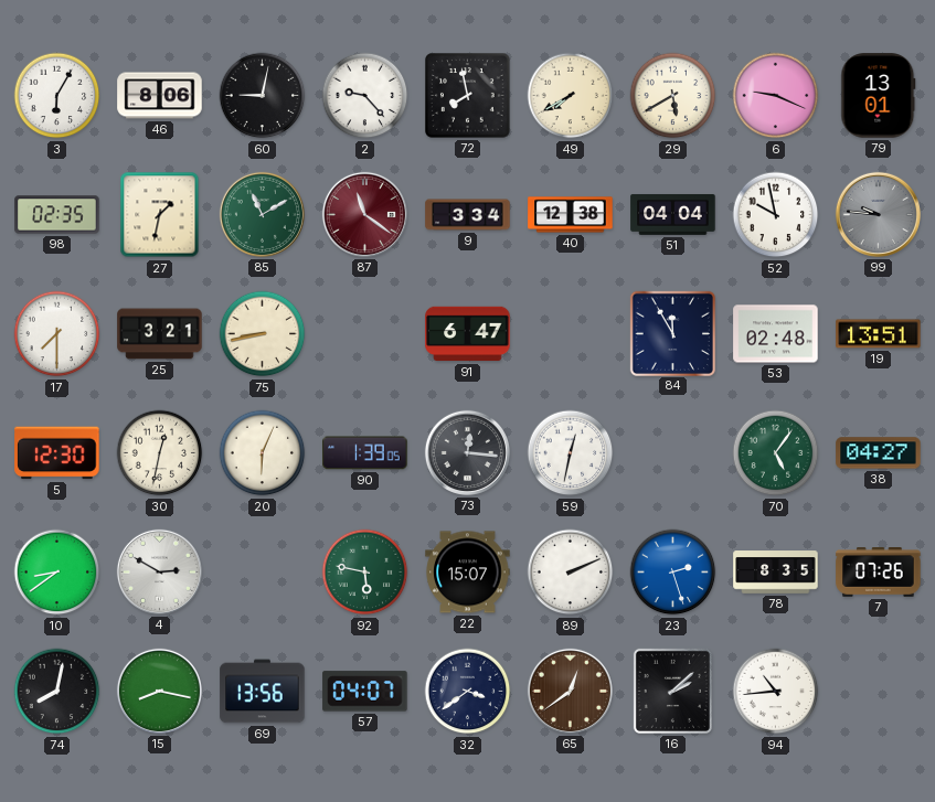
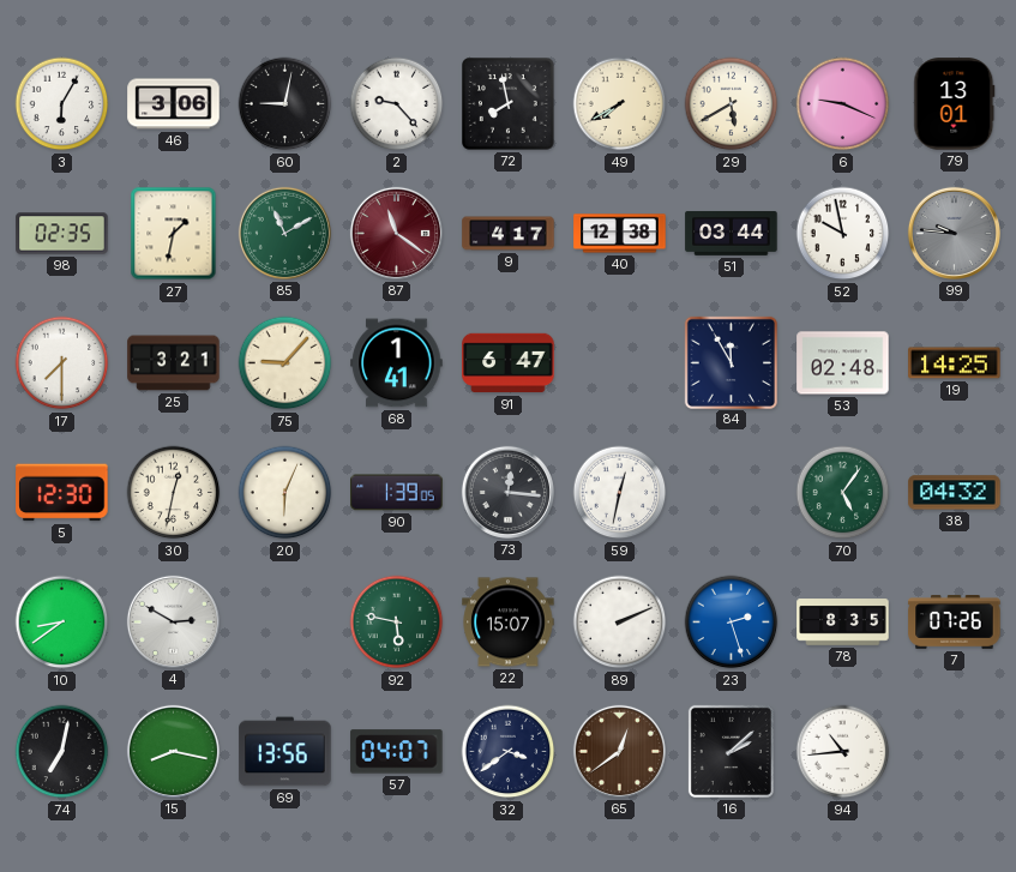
46: 8:06 -> 3:06 (174, 104)
9: 3:34 -> 4:17 (509, 234)
51: 04:04 -> 03:44 (732, 233)
75: 8:43 -> 9:07 (285, 363)
68: none -> 1:41 (397, 363)
19: 13:51 -> 14:25 (955, 363)
38: 04:27 -> 04:32 (955, 493)
74: 8:02 -> 7:02 (62, 752)
